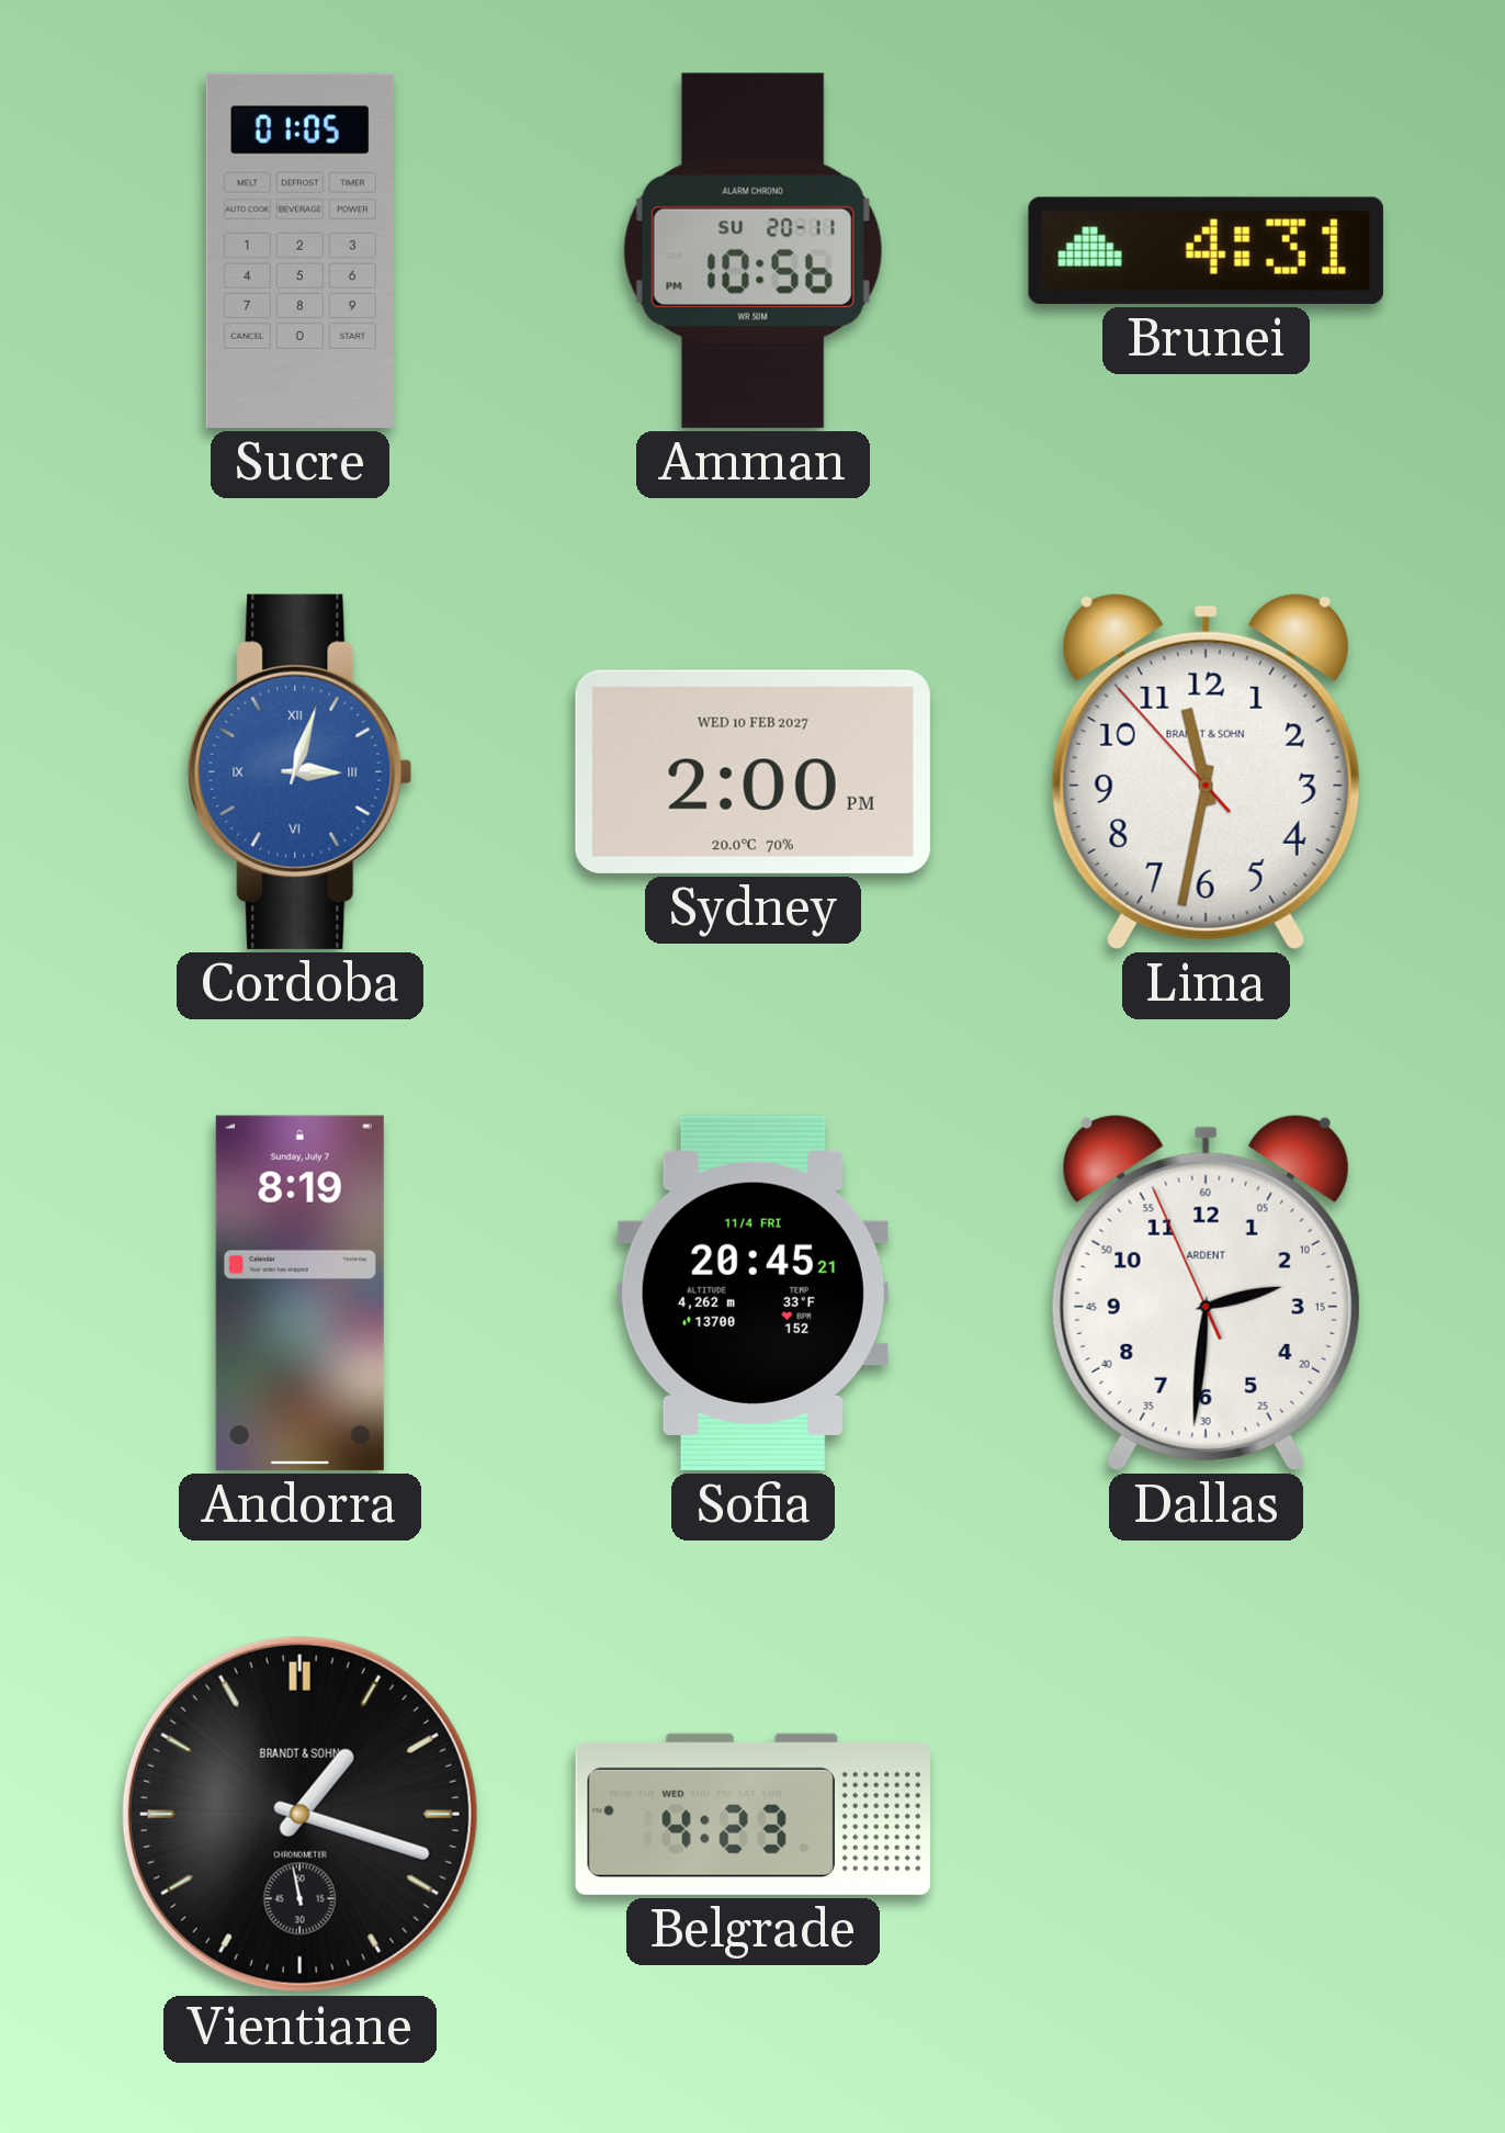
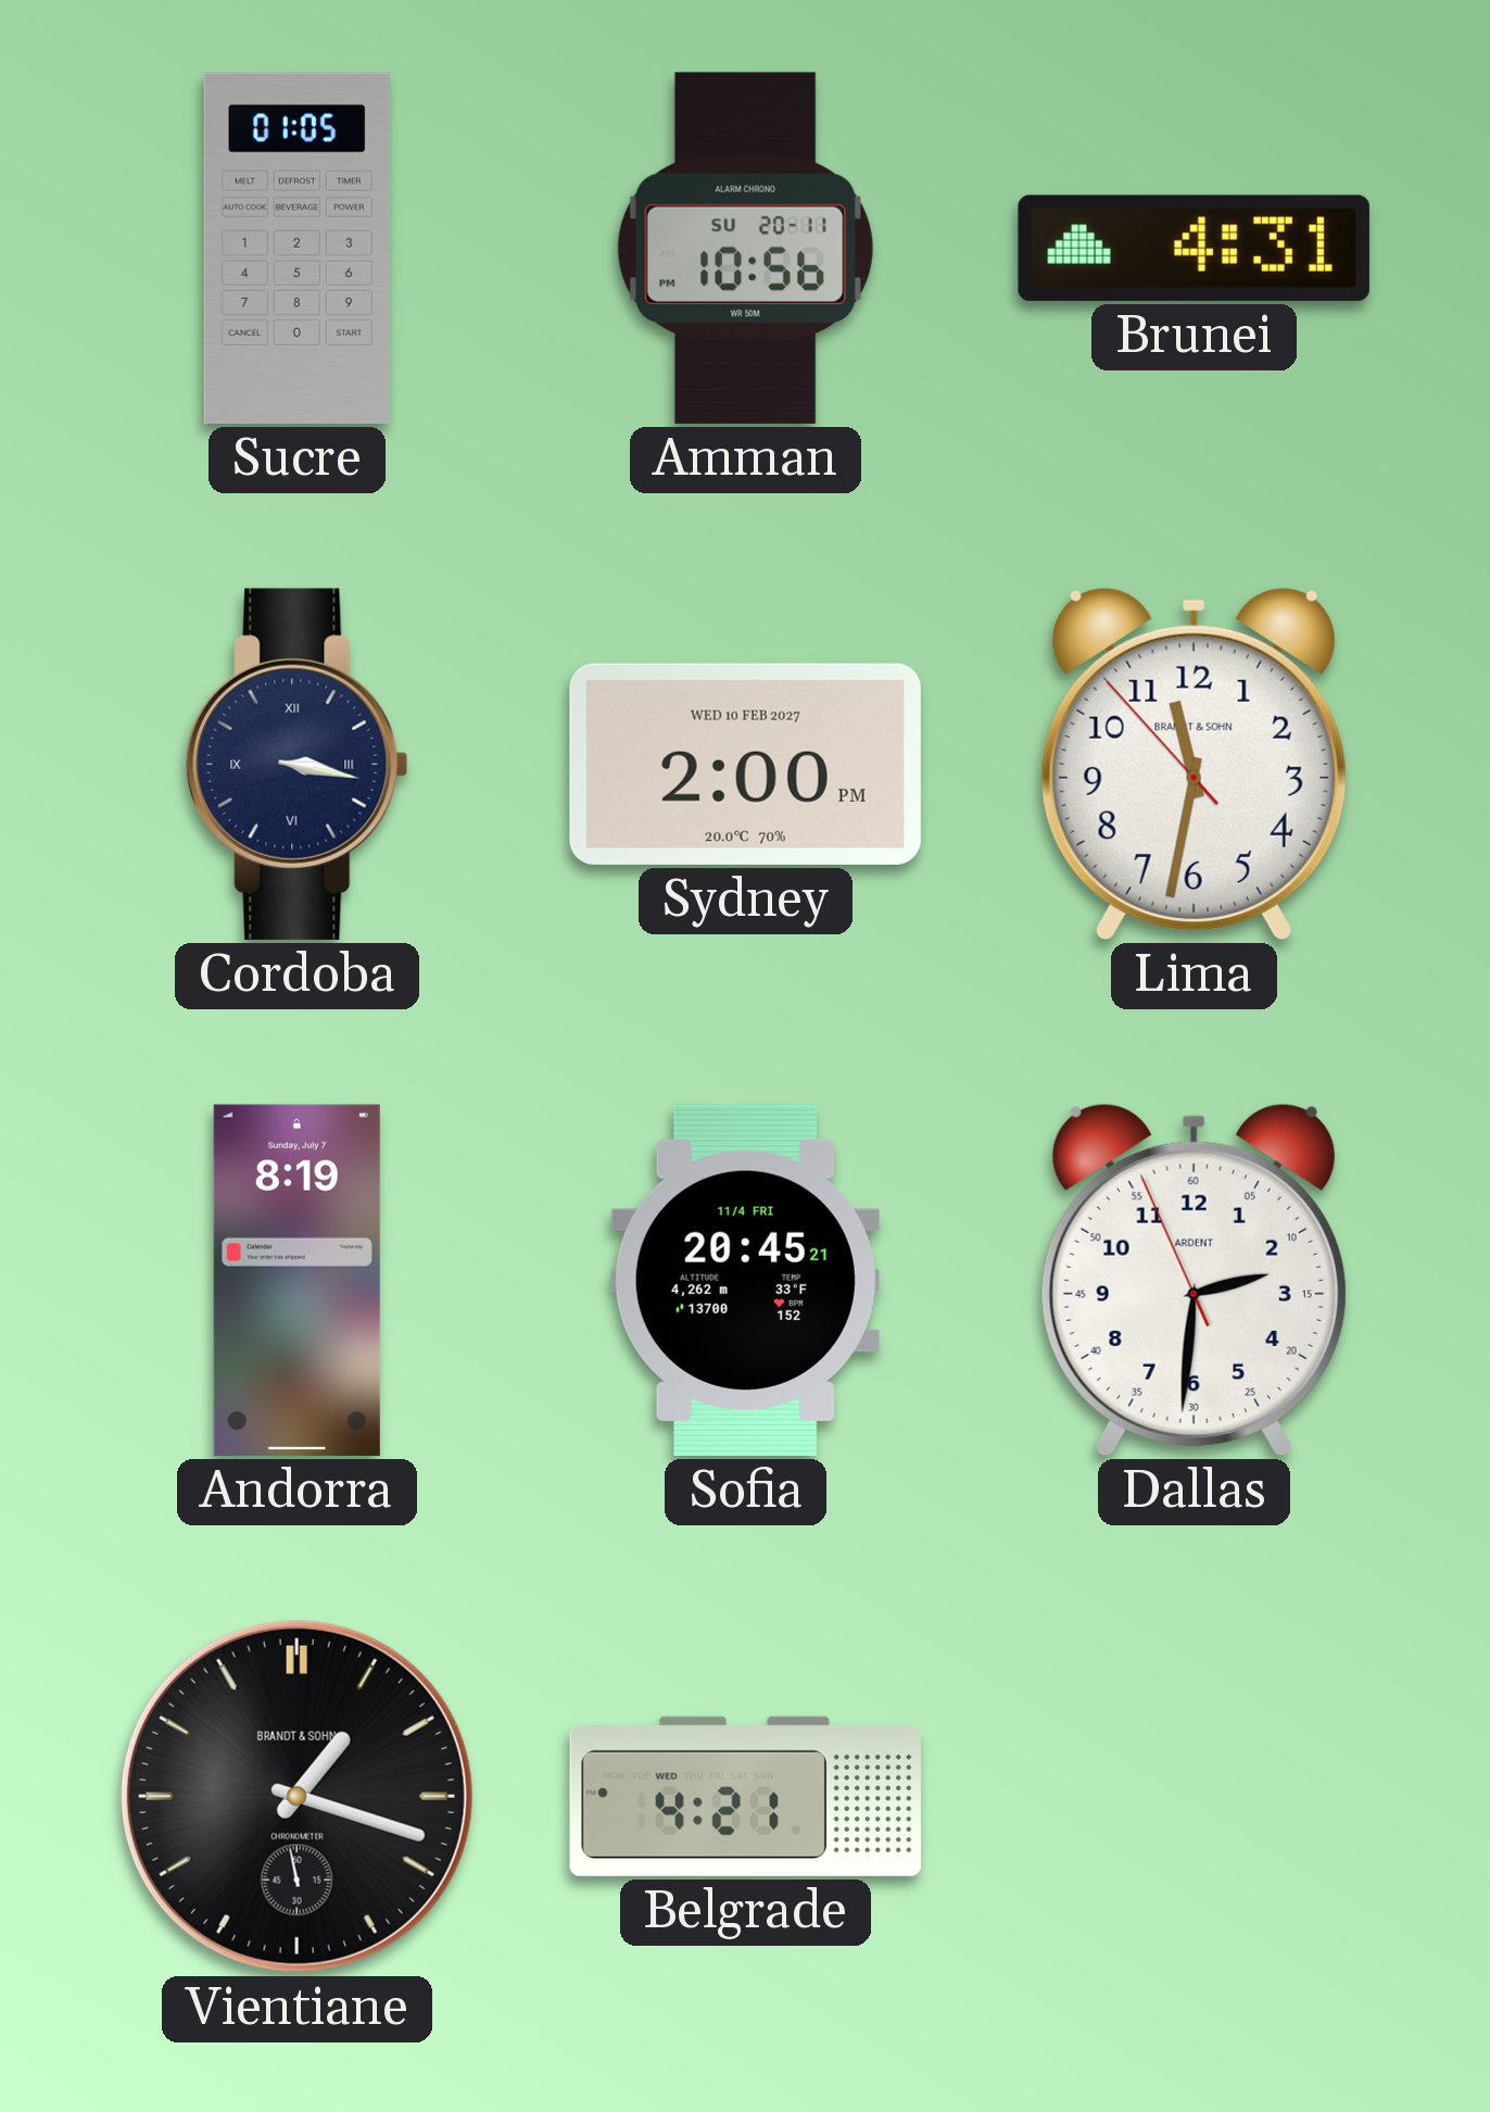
Cordoba: 3:03 -> 3:17 (298, 764)
Cordoba dial: blue -> navy (298, 764)
Belgrade: 4:23 -> 4:21 (745, 1796)
